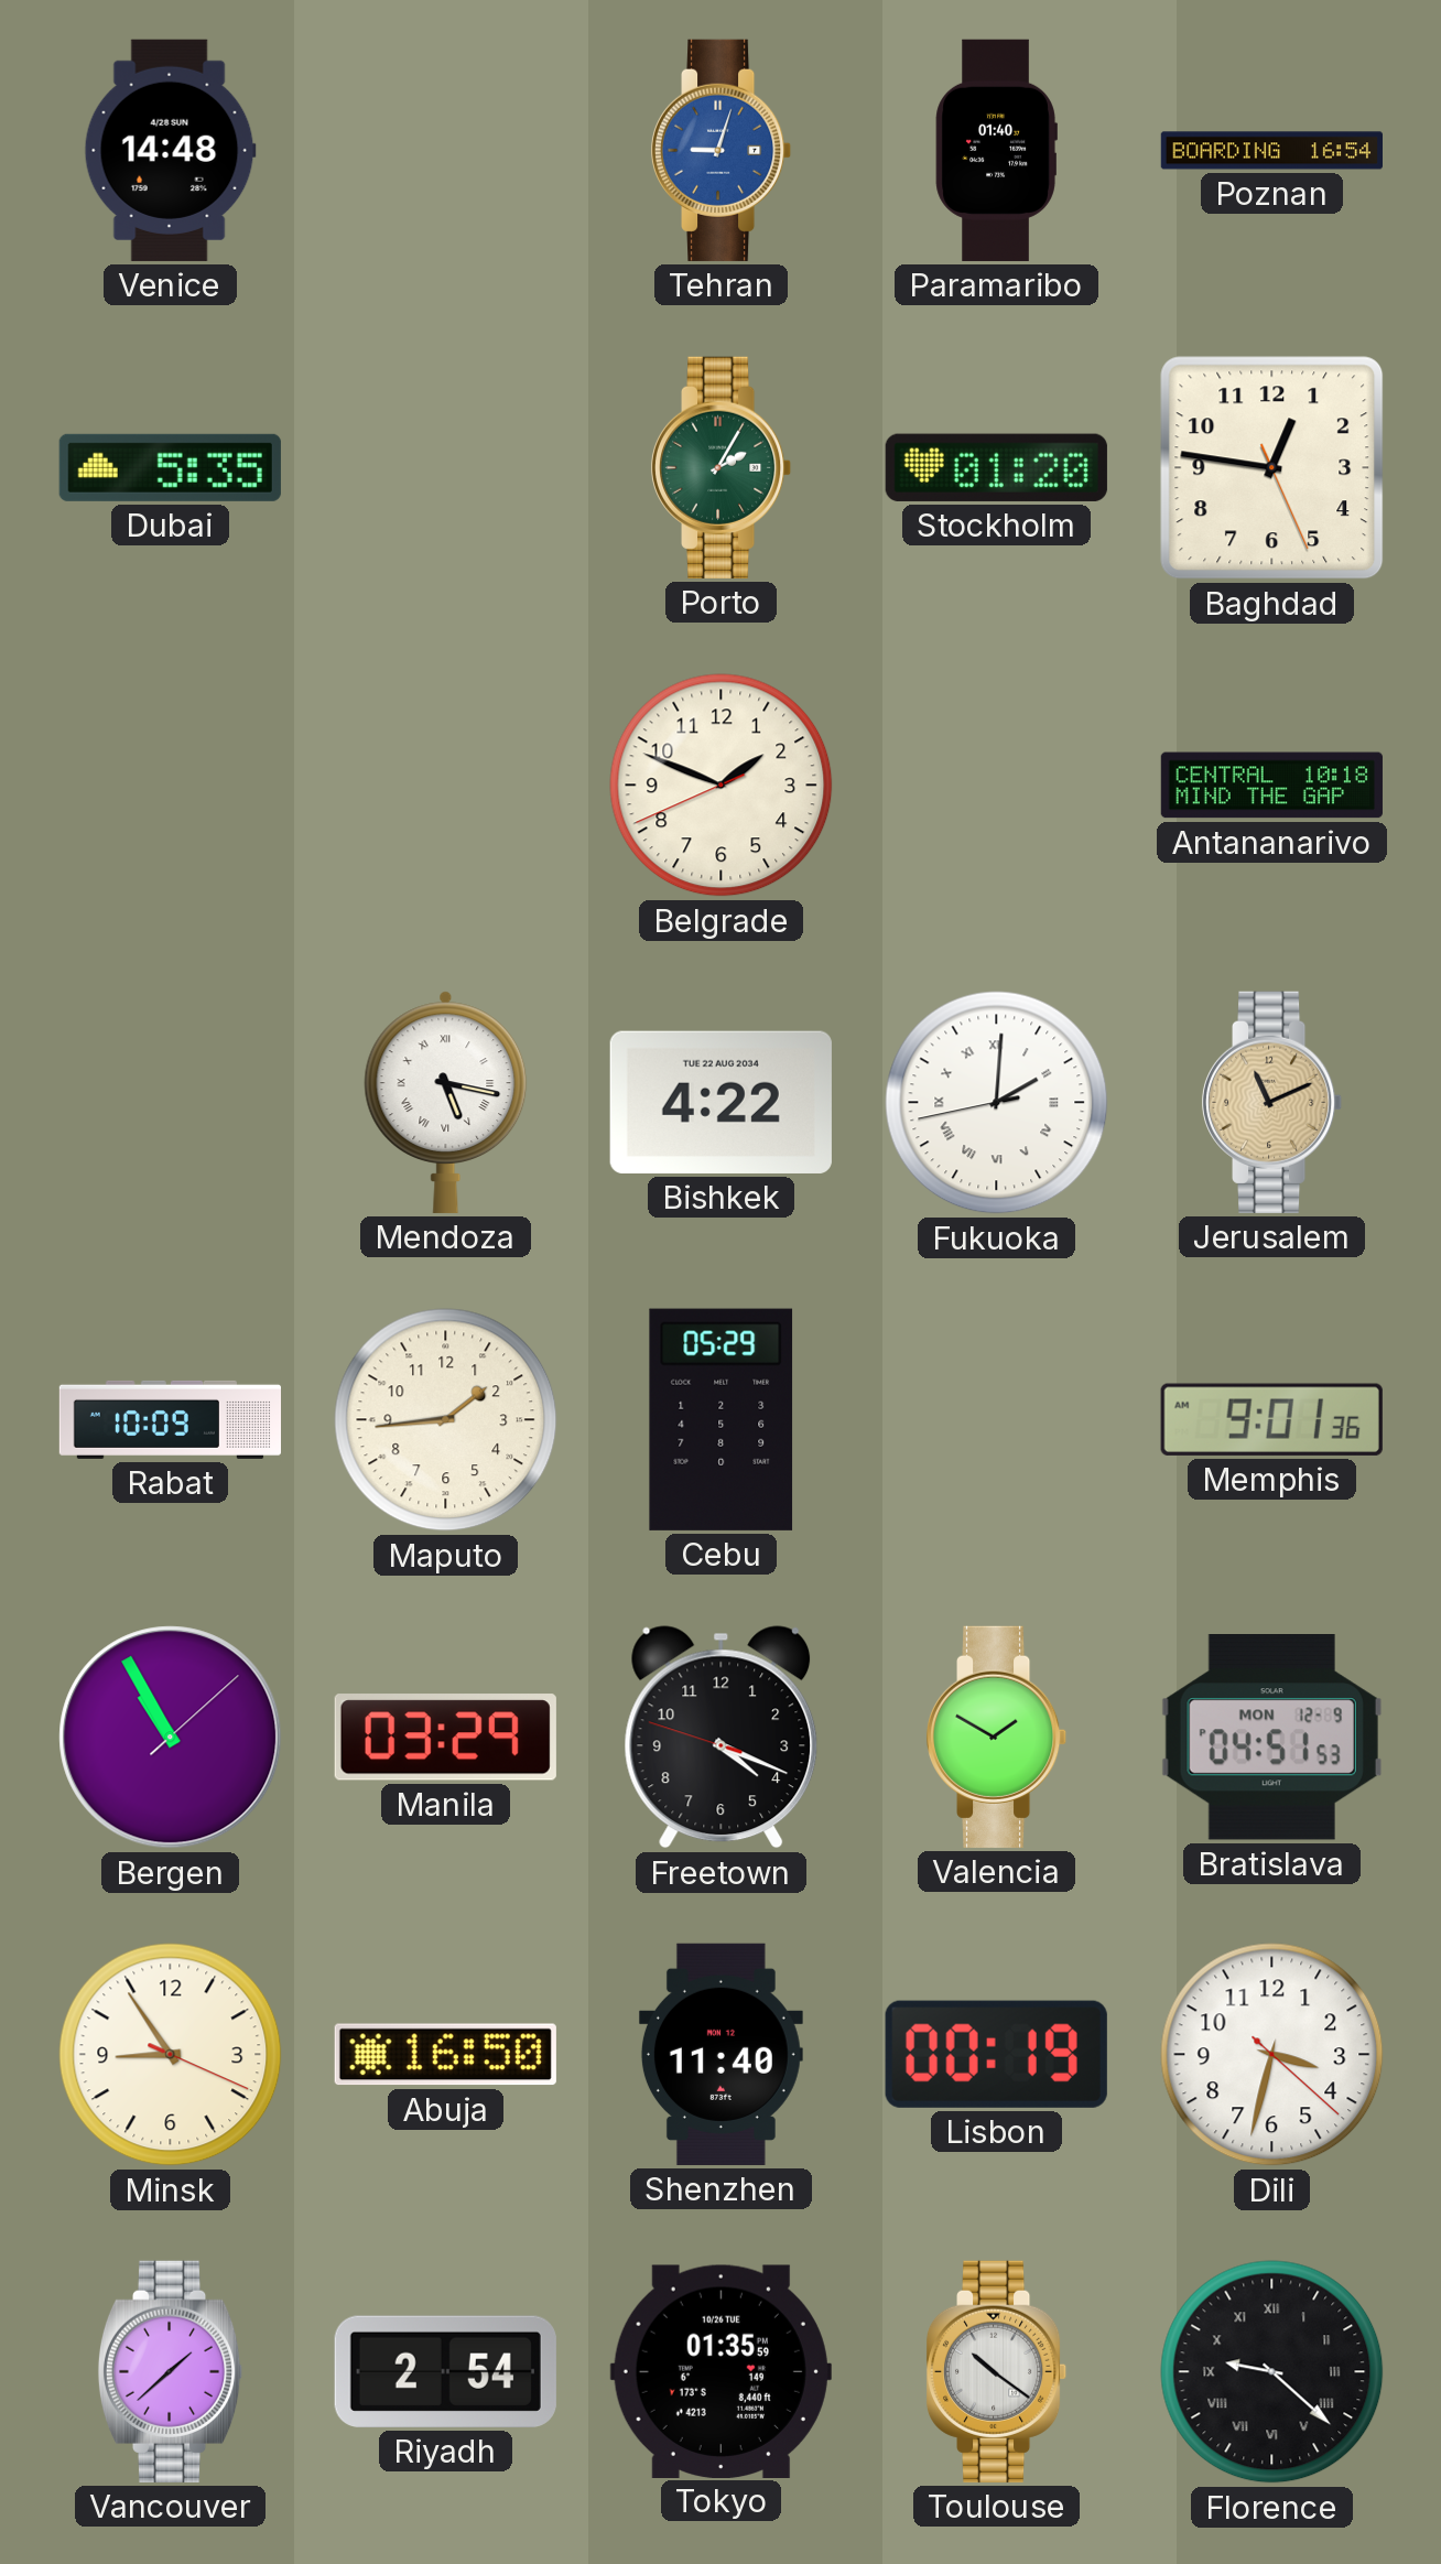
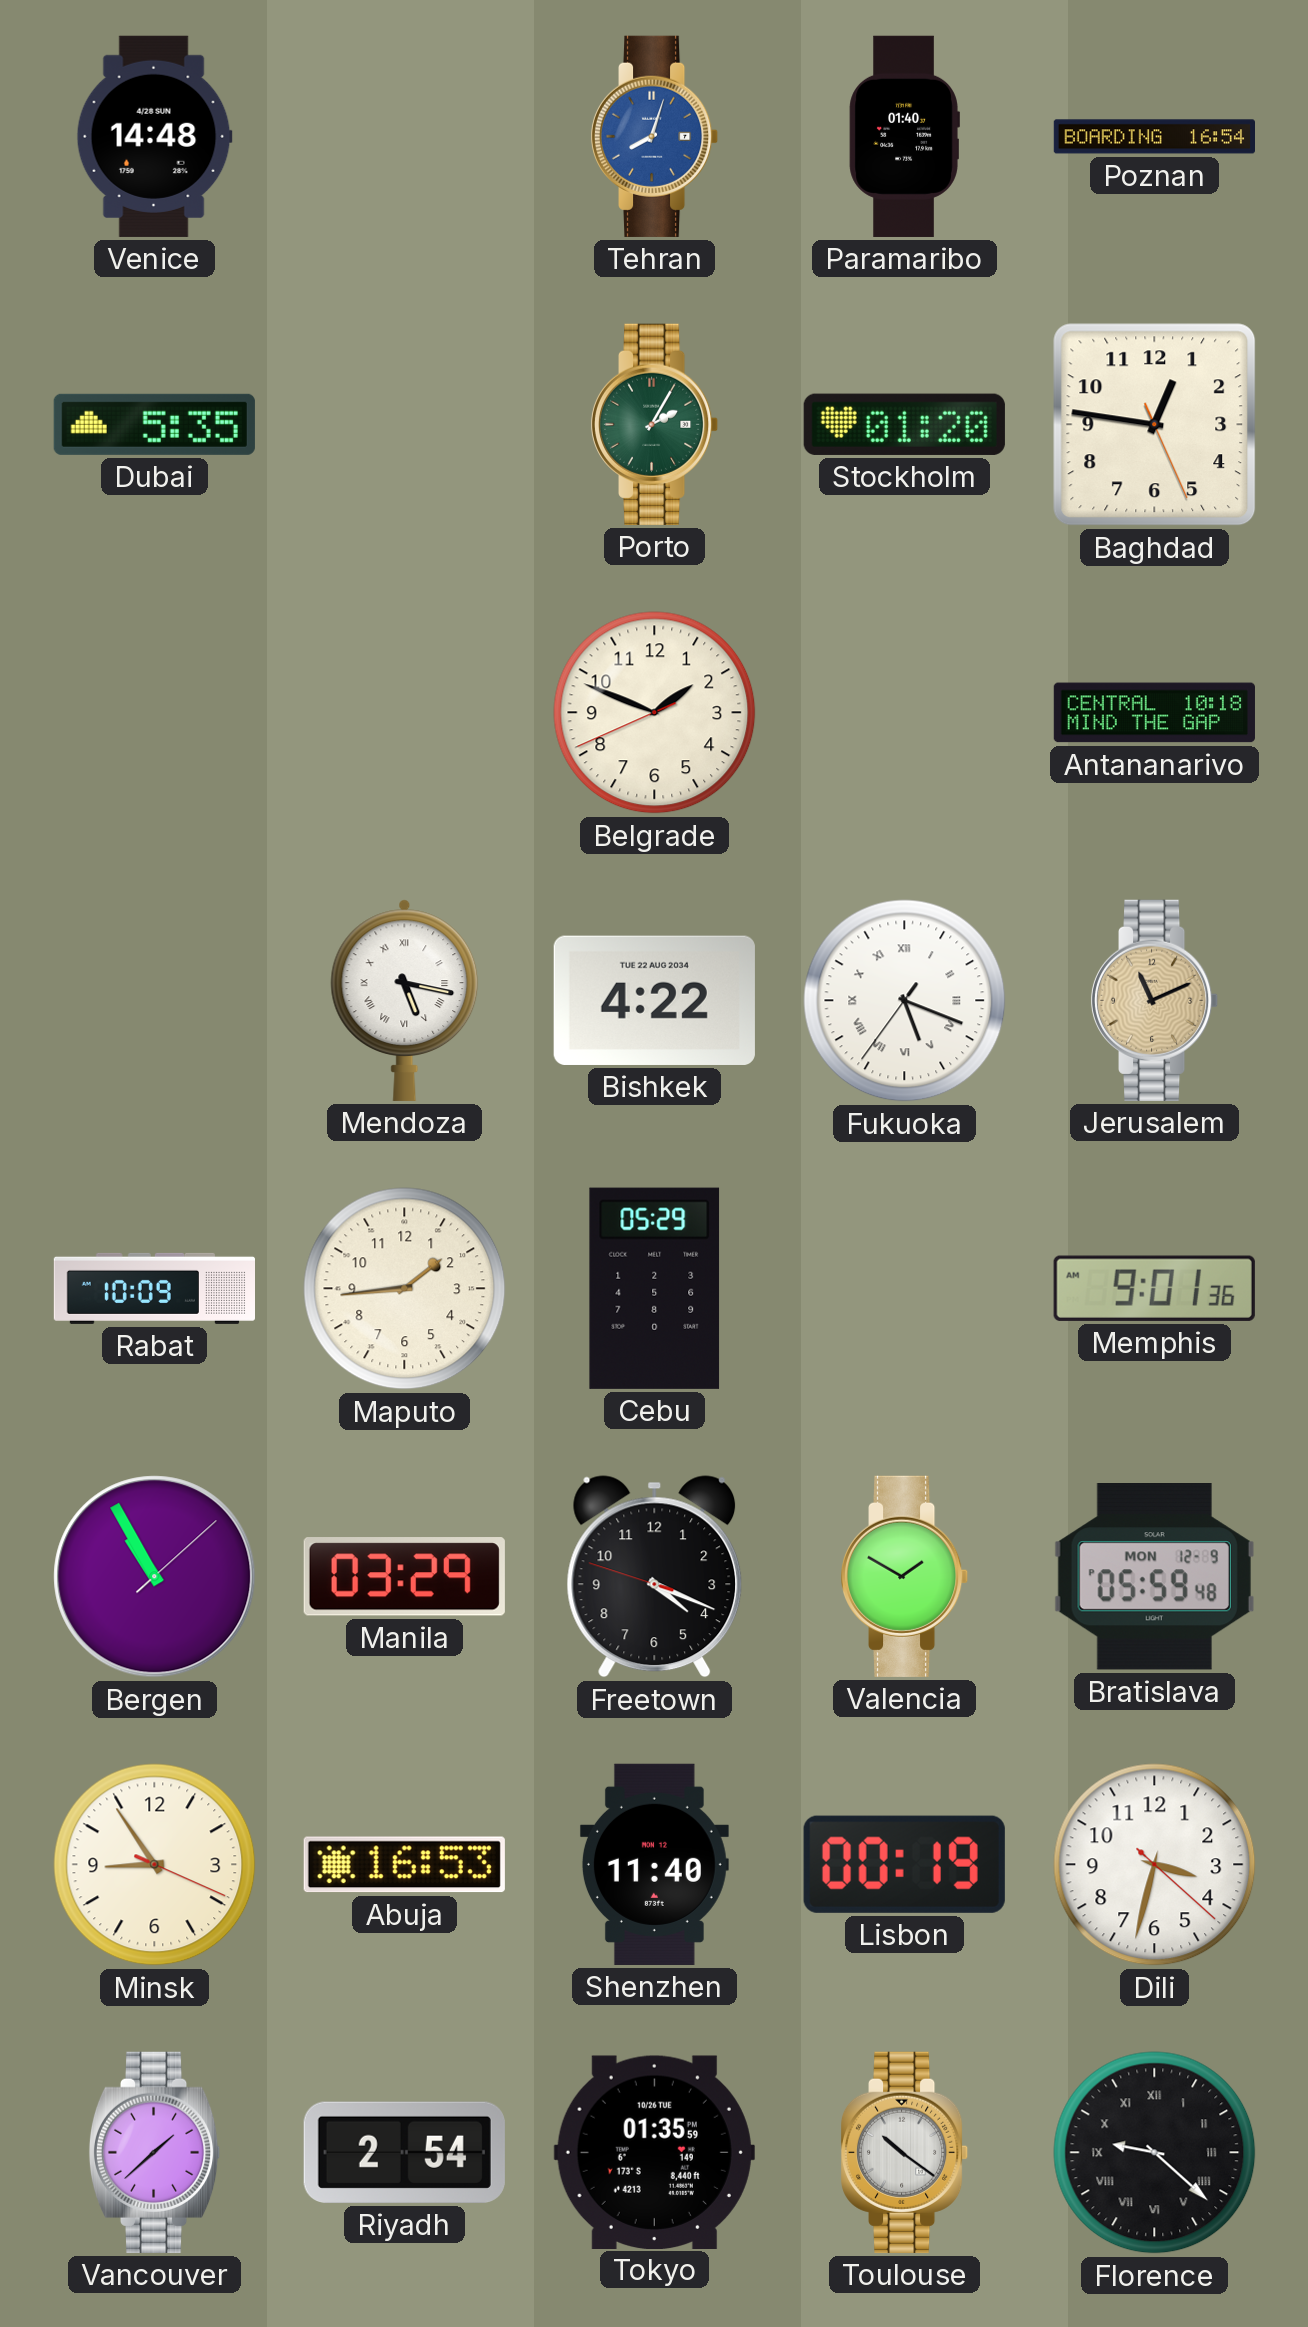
Tehran: 9:03 -> 8:03 (655, 136)
Fukuoka: 2:00 -> 5:18 (905, 1001)
Bratislava: 04:51 -> 05:59 (1154, 1577)
Abuja: 16:50 -> 16:53 (404, 1865)
